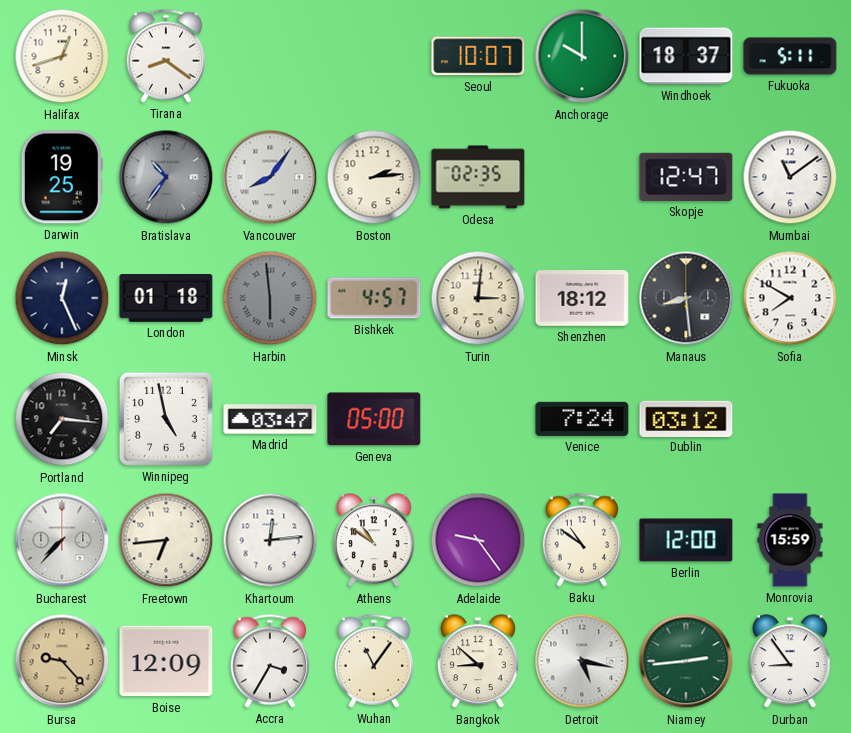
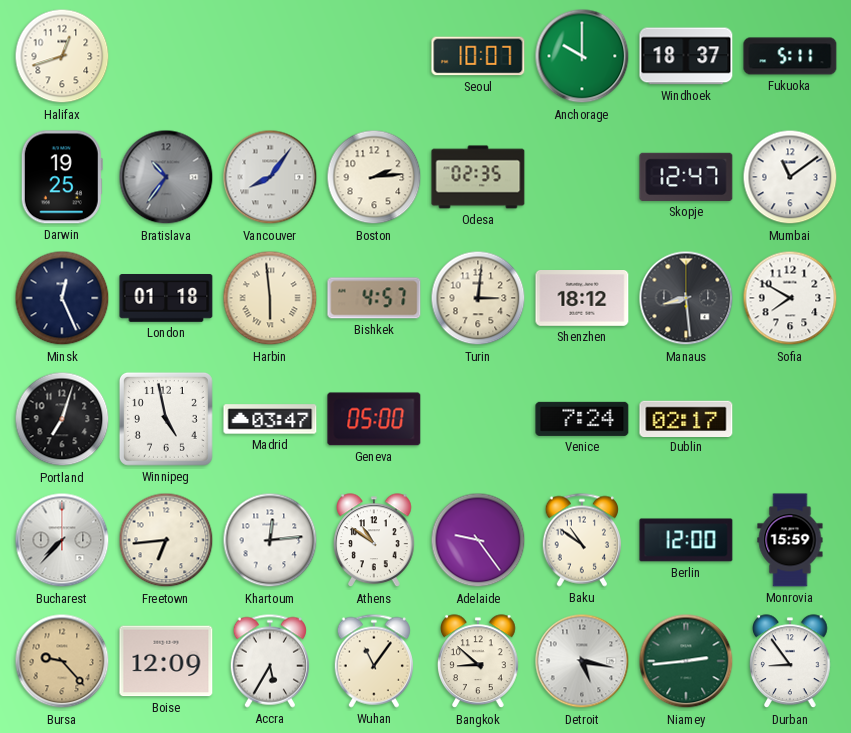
Tirana: 8:21 -> none (166, 56)
Harbin dial: grey -> cream (270, 298)
Portland: 7:16 -> 7:03 (62, 419)
Dublin: 03:12 -> 02:17 (686, 418)
Accra: 3:35 -> 5:35 (270, 661)
